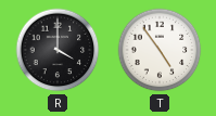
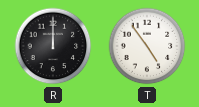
R: 4:00 -> 12:00 (53, 46)
